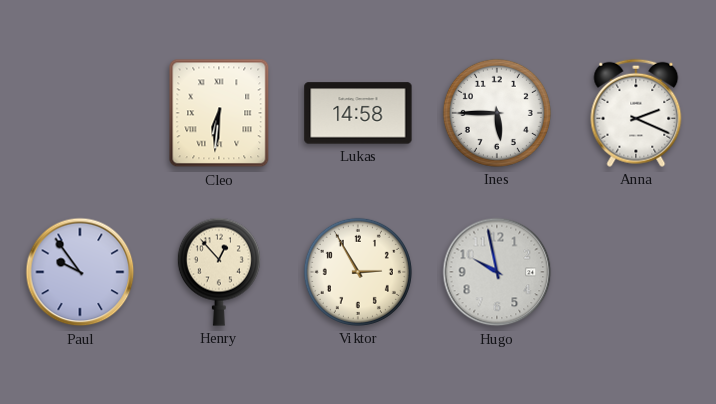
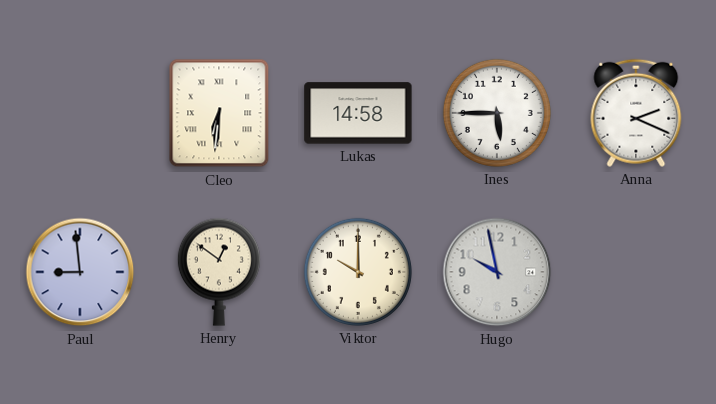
Paul: 9:54 -> 8:59 (80, 272)
Henry: 12:53 -> 12:51 (219, 272)
Viktor: 2:55 -> 10:00 (358, 272)
